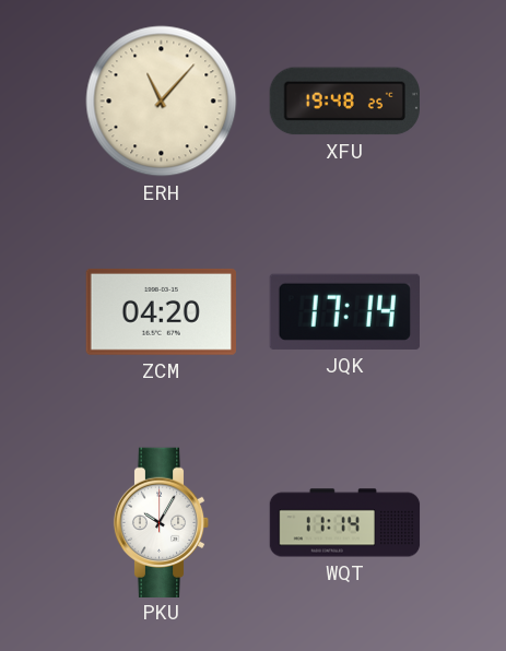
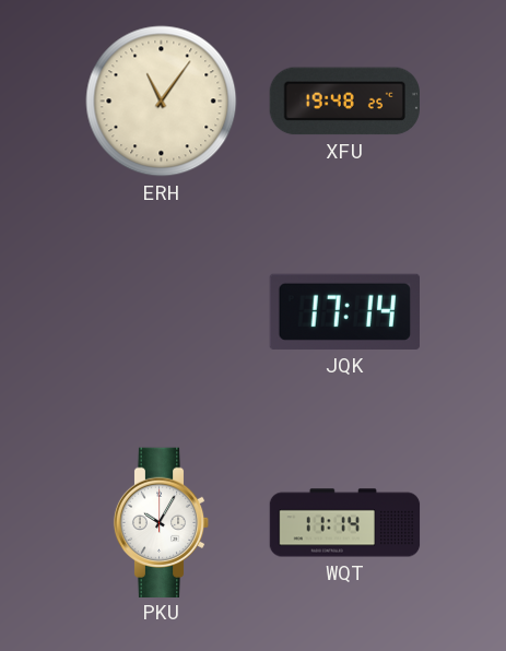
ERH: 11:07 -> 11:06 (162, 102)
ZCM: 04:20 -> none (161, 311)
